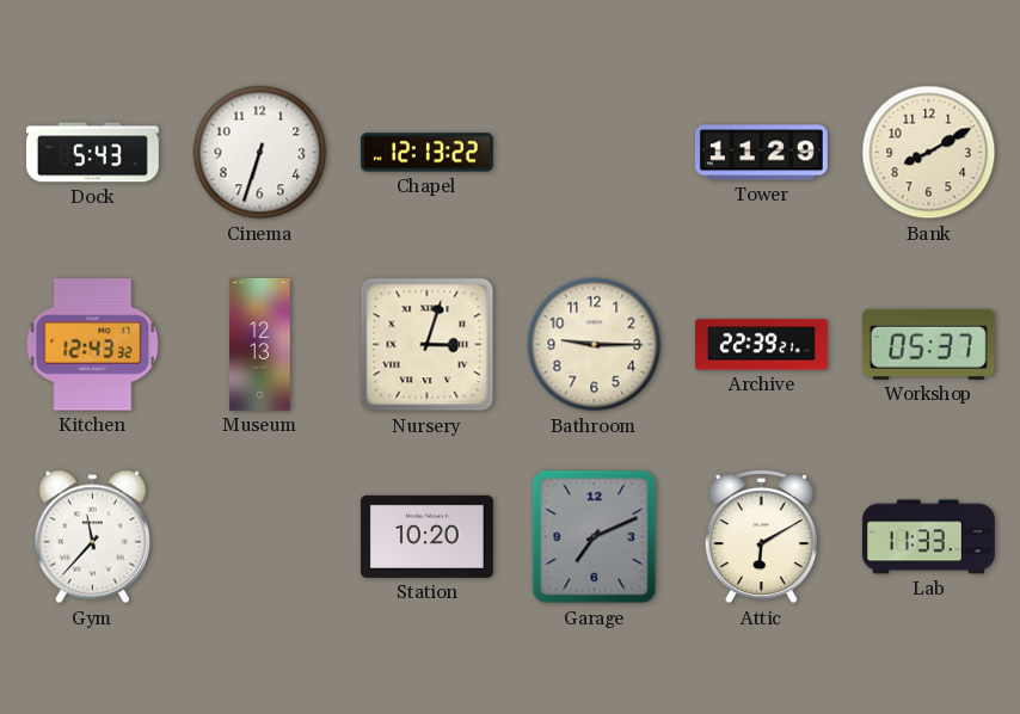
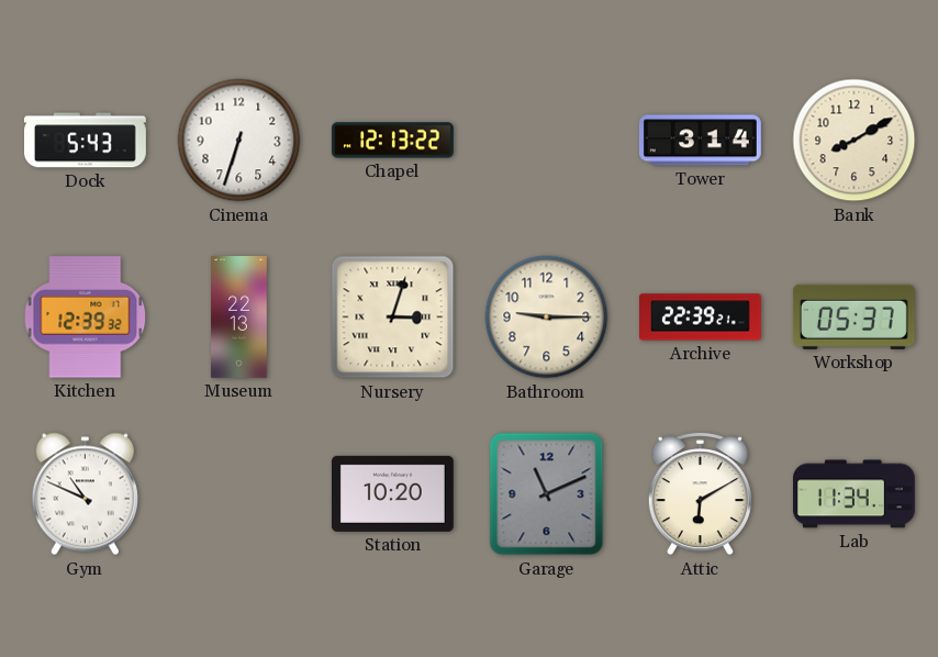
Tower: 11:29 -> 3:14 (700, 141)
Kitchen: 12:43 -> 12:39 (86, 318)
Museum: 12:13 -> 22:13 (239, 318)
Gym: 11:37 -> 10:49 (85, 494)
Garage: 7:11 -> 11:11 (547, 494)
Lab: 11:33 -> 11:34 (855, 494)
